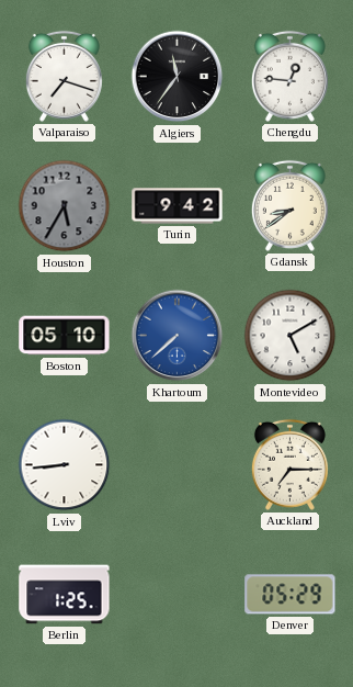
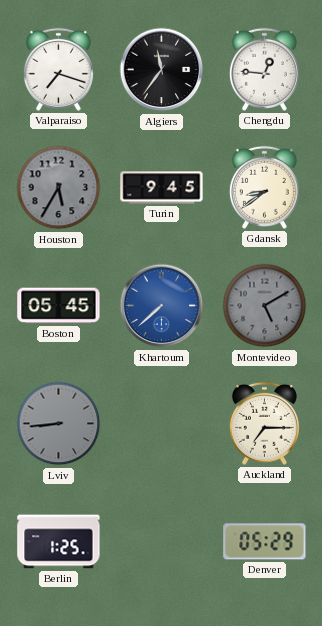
Turin: 9:42 -> 9:45 (162, 188)
Boston: 05:10 -> 05:45 (59, 306)
Montevideo dial: white -> grey (265, 306)
Lviv dial: white -> grey (59, 424)
